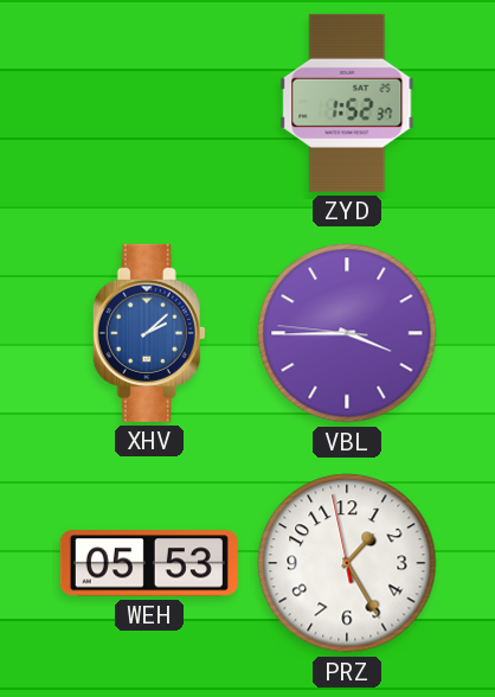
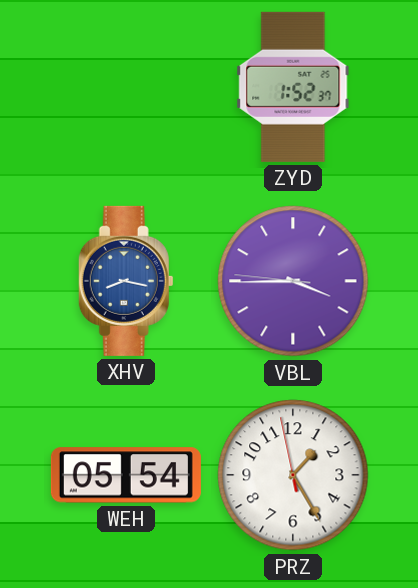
XHV: 2:08 -> 8:17 (126, 281)
WEH: 05:53 -> 05:54 (126, 475)
